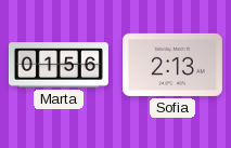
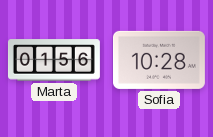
Sofia: 2:13 -> 10:28 (159, 60)
